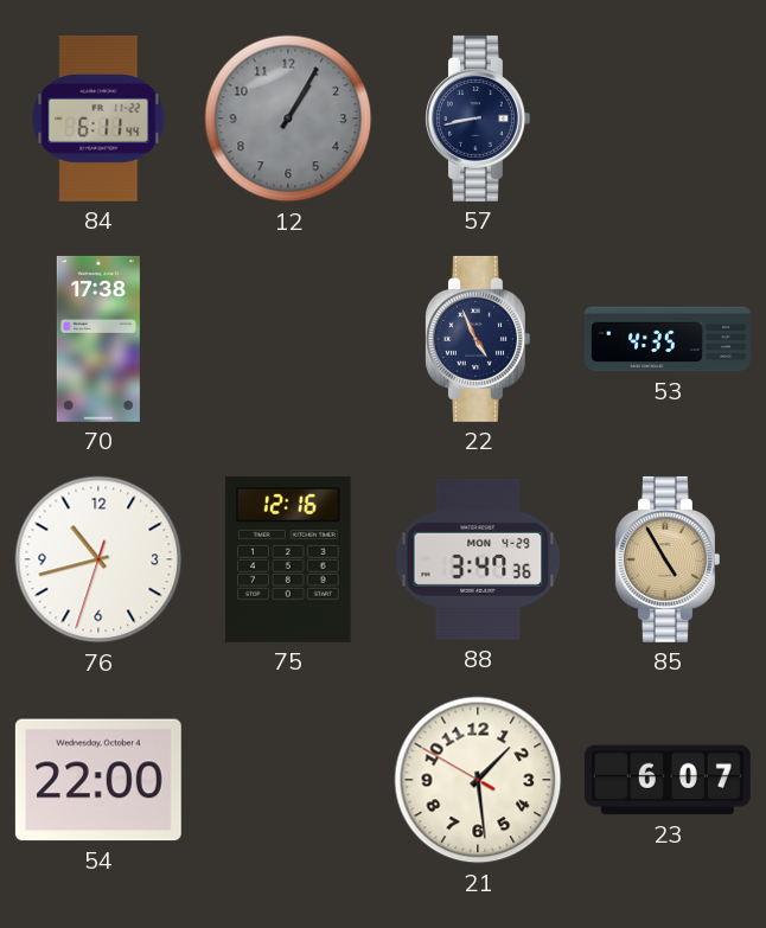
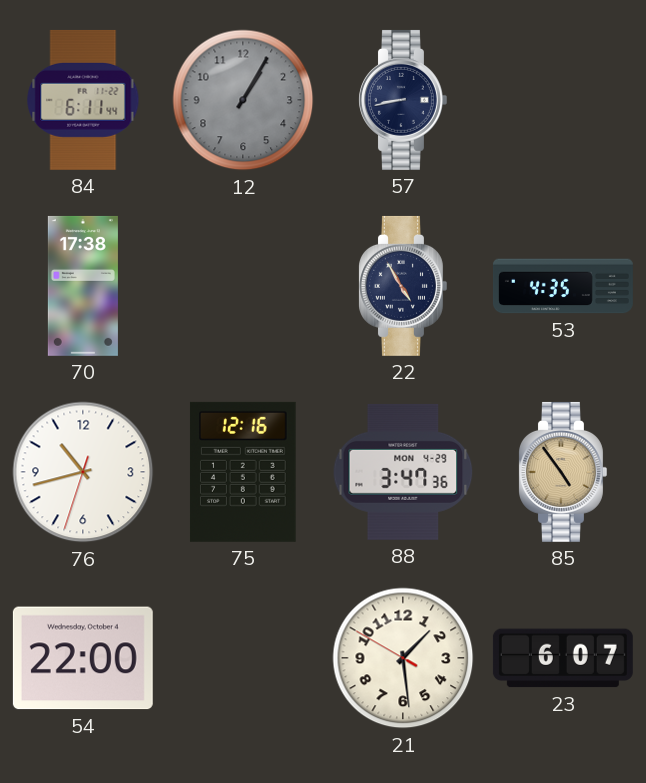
22: 4:56 -> 4:55 (403, 286)
85: 4:55 -> 4:54 (563, 472)
